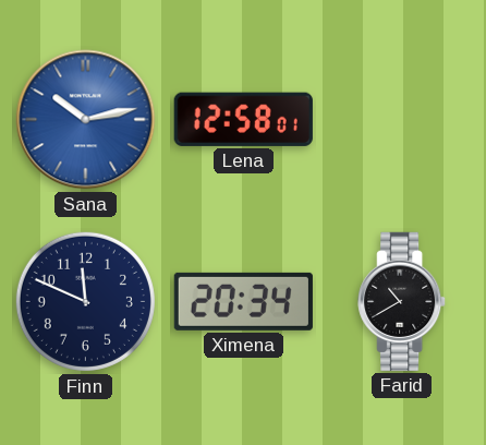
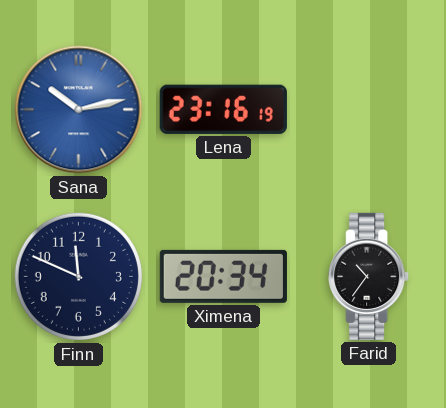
Lena: 12:58 -> 23:16 (223, 109)
Farid: 10:40 -> 10:36 (369, 276)
